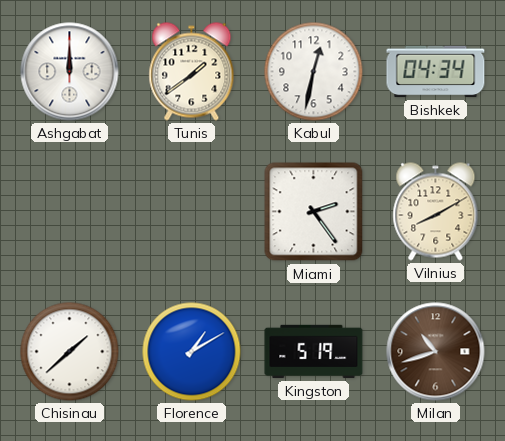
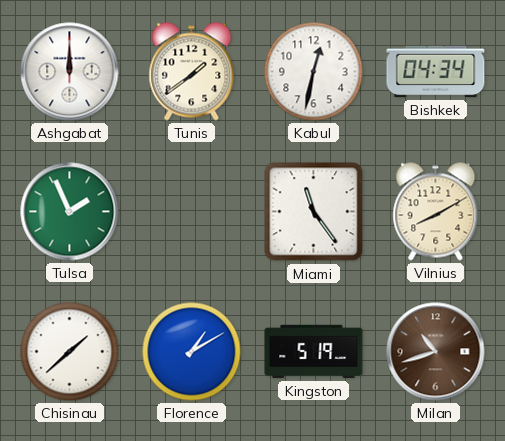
Tulsa: none -> 1:56 (70, 212)
Miami: 2:24 -> 11:24 (314, 212)
